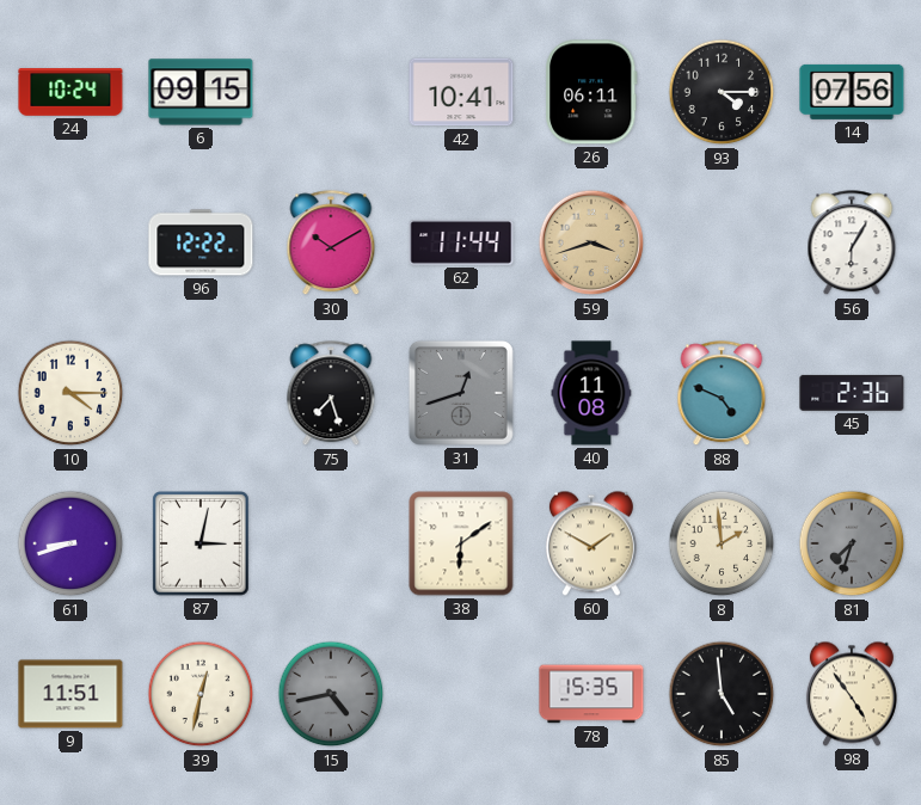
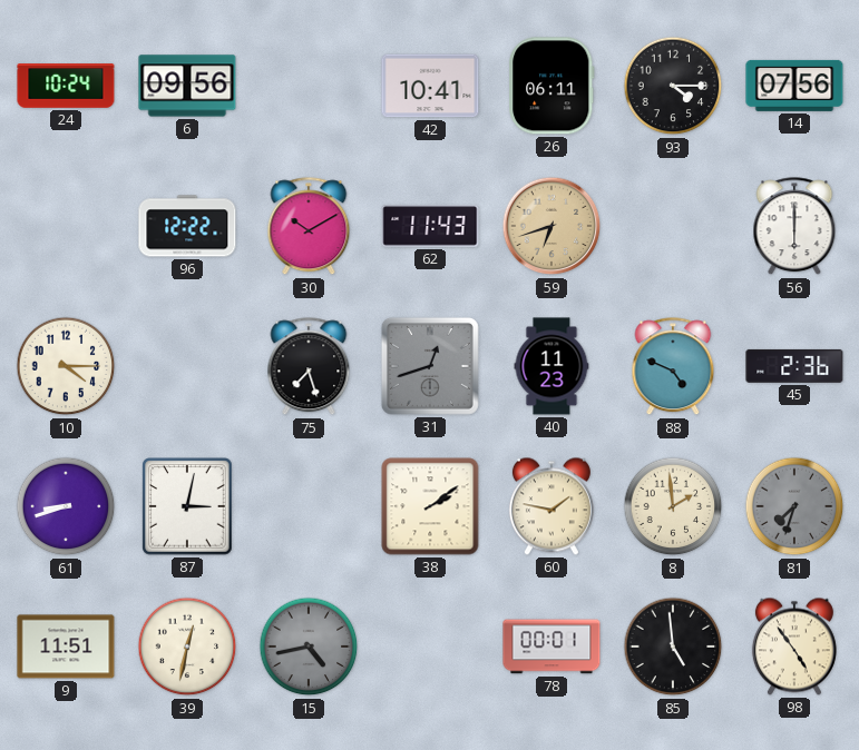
6: 09:15 -> 09:56 (187, 86)
62: 11:44 -> 11:43 (430, 226)
59: 3:42 -> 6:42 (551, 226)
56: 6:05 -> 6:00 (794, 227)
40: 11:08 -> 11:23 (551, 366)
38: 6:09 -> 2:09 (430, 506)
60: 1:50 -> 1:47 (551, 506)
78: 15:35 -> 00:01 (551, 647)
